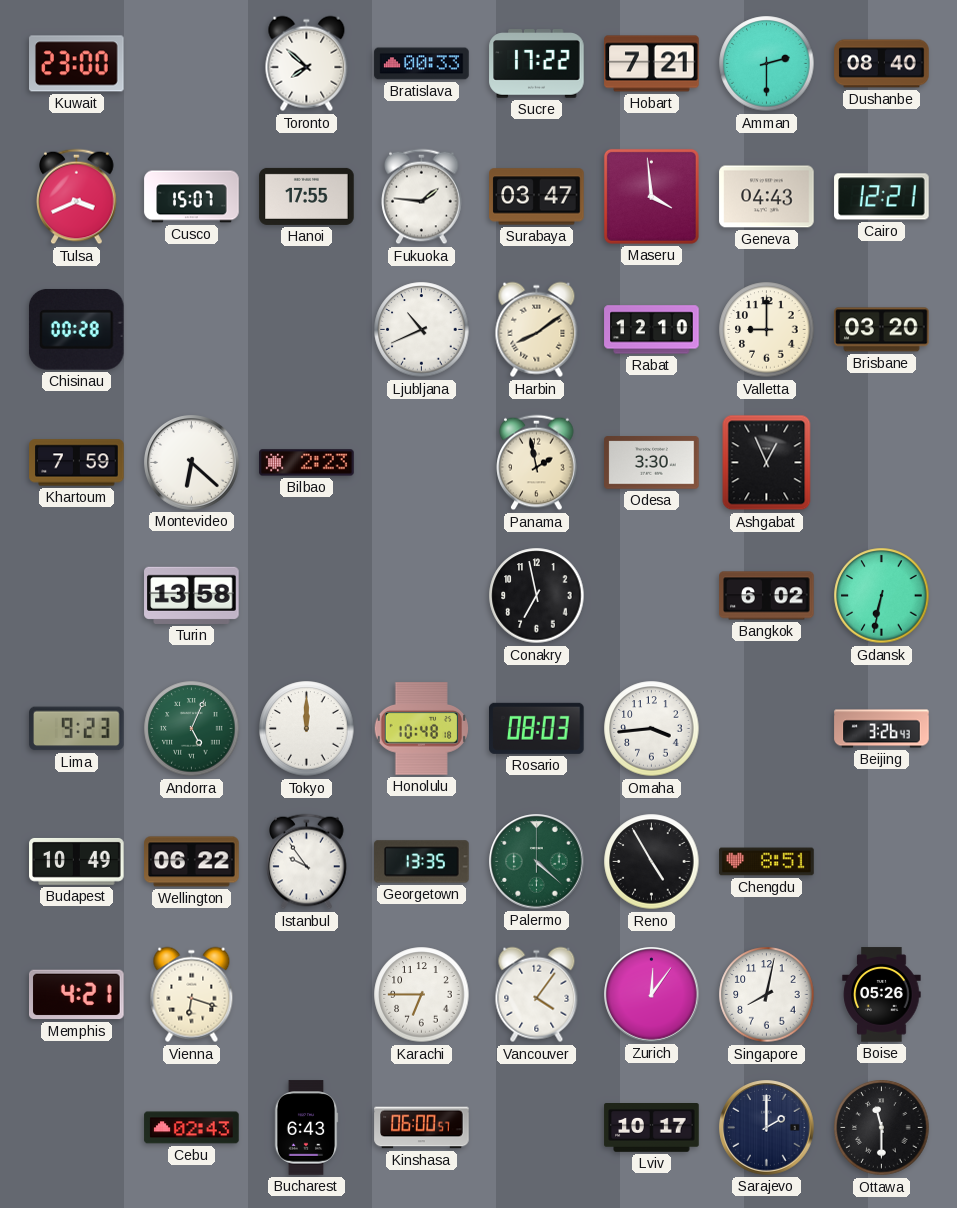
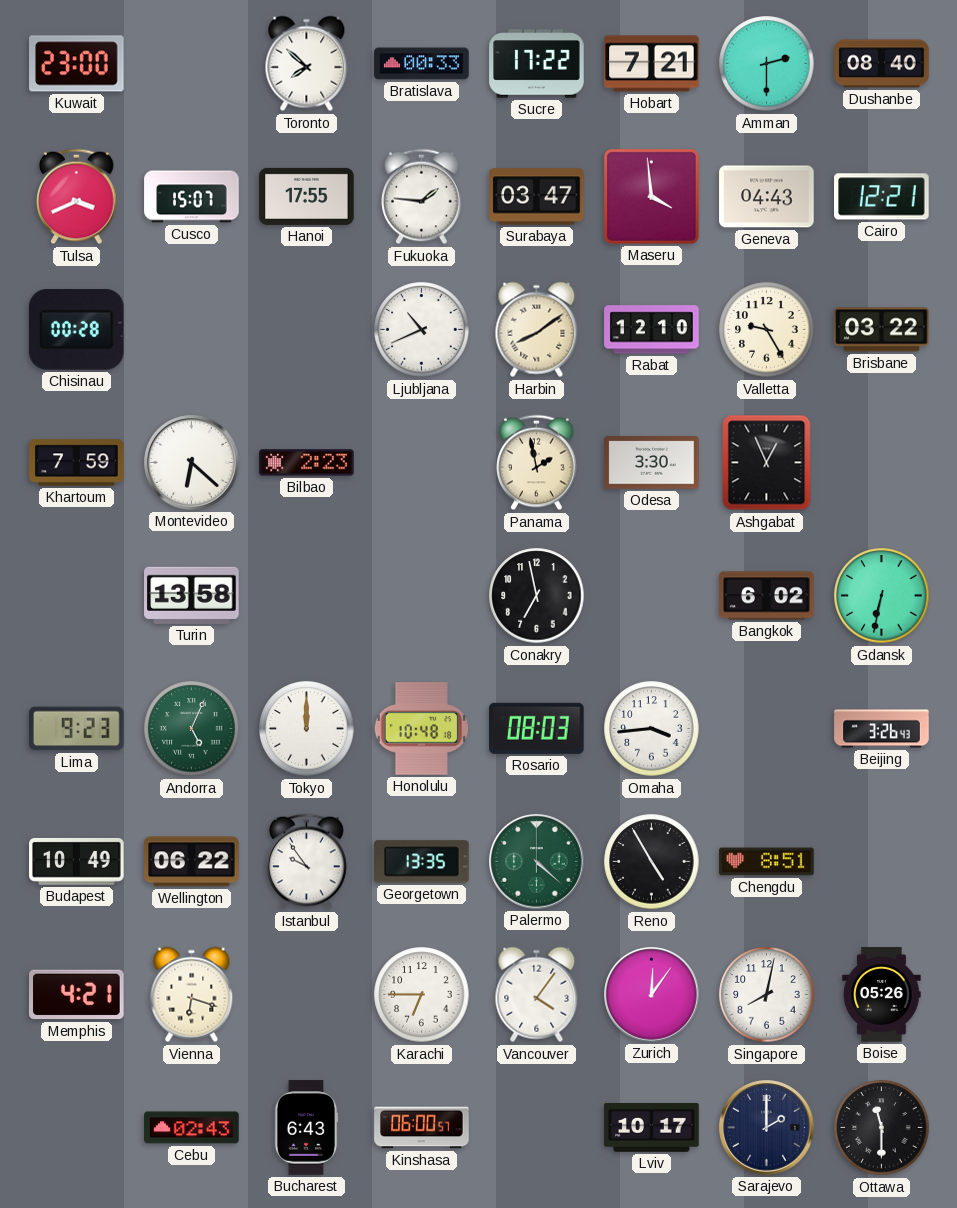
Valletta: 9:00 -> 9:25 (767, 330)
Brisbane: 03:20 -> 03:22 (882, 330)
